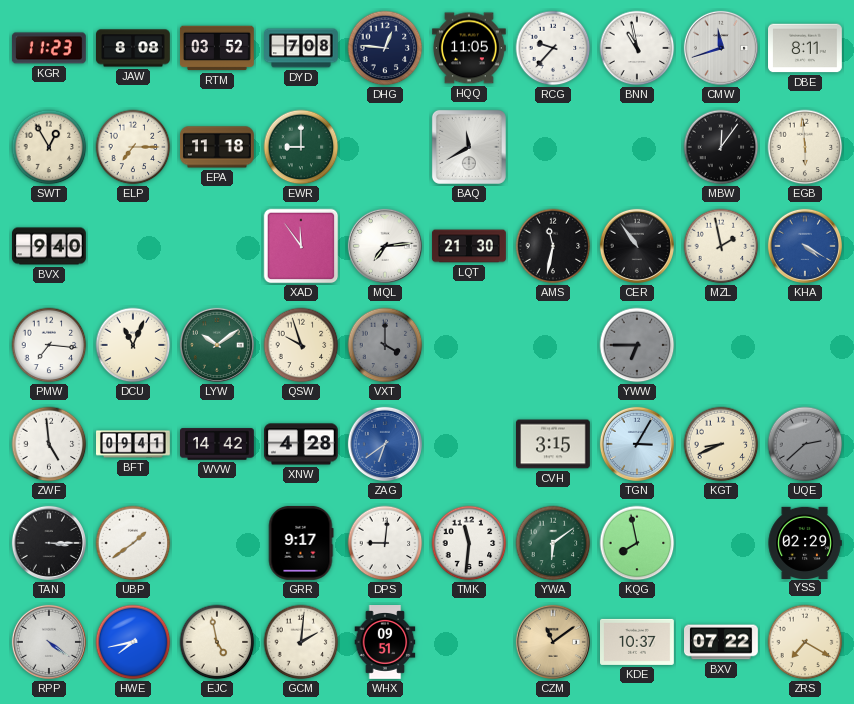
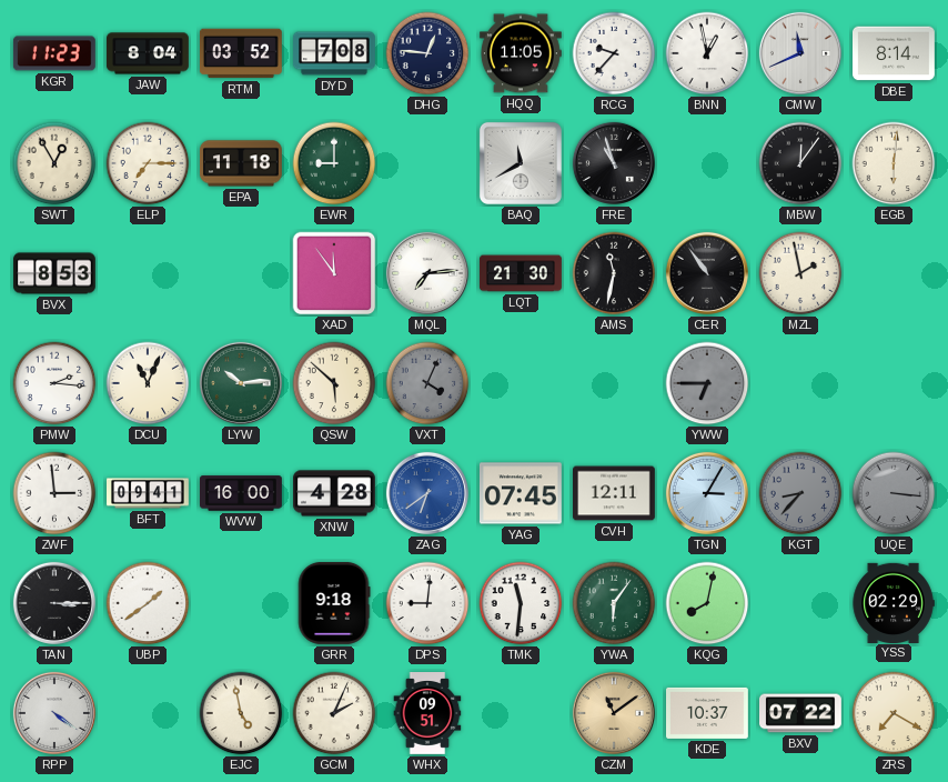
JAW: 8:08 -> 8:04 (149, 53)
BNN: 10:58 -> 12:58 (707, 53)
CMW: 11:42 -> 11:41 (800, 53)
DBE: 8:11 -> 8:14 (895, 53)
FRE: none -> 10:57 (614, 163)
EGB: 5:59 -> 6:01 (894, 163)
BVX: 9:40 -> 8:53 (56, 273)
KHA: 4:20 -> none (805, 246)
PMW: 7:16 -> 2:16 (54, 383)
LYW: 10:09 -> 10:14 (241, 383)
QSW: 9:57 -> 5:52 (334, 383)
VXT: 4:00 -> 4:04 (427, 383)
ZWF: 4:59 -> 2:59 (54, 493)
WVW: 14:42 -> 16:00 (242, 493)
YAG: none -> 07:45 (521, 493)
CVH: 3:15 -> 12:11 (615, 493)
KGT: 8:41 -> 8:37 (800, 493)
KGT dial: cream -> grey (800, 493)
UQE: 2:38 -> 3:16 (894, 493)
GRR: 9:17 -> 9:18 (334, 603)
YWA: 6:09 -> 6:06 (614, 603)
KQG: 7:58 -> 8:02 (707, 603)
HWE: 7:43 -> none (133, 642)
GCM: 2:01 -> 2:04 (334, 713)
